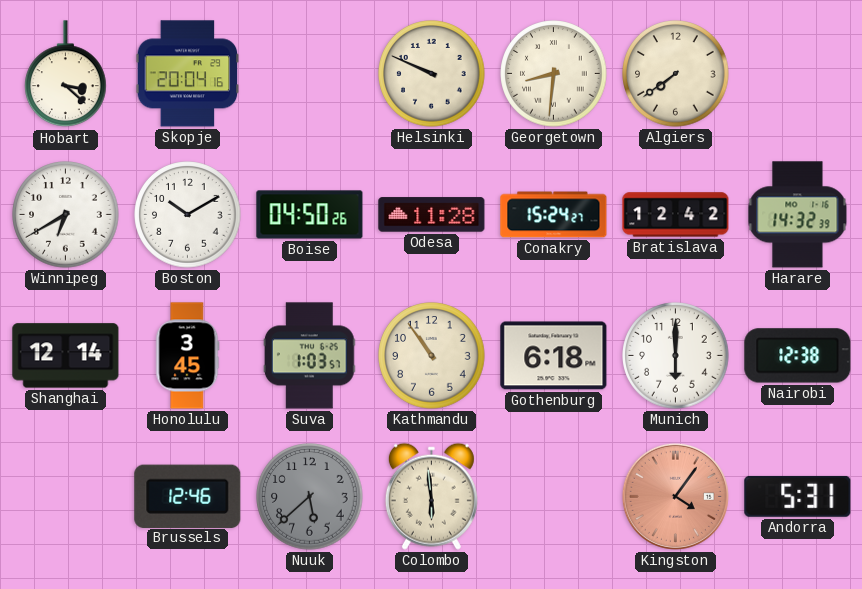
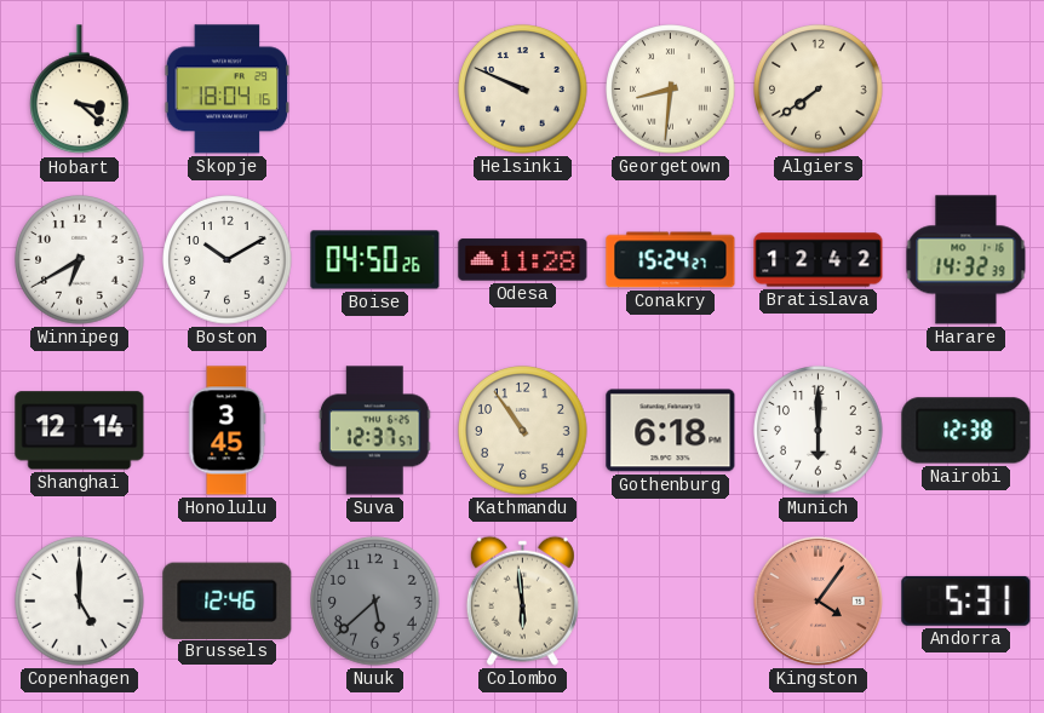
Skopje: 20:04 -> 18:04 (228, 90)
Suva: 1:03 -> 12:37 (374, 431)
Copenhagen: none -> 5:00 (80, 602)
